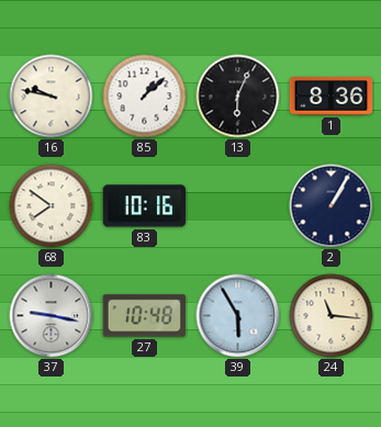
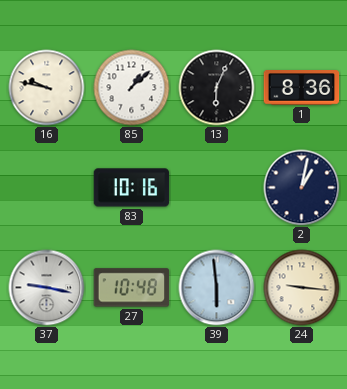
68: 7:51 -> none (52, 206)
2: 1:05 -> 1:02 (302, 188)
39: 5:55 -> 5:59 (217, 288)
24: 11:16 -> 9:16 (302, 288)
